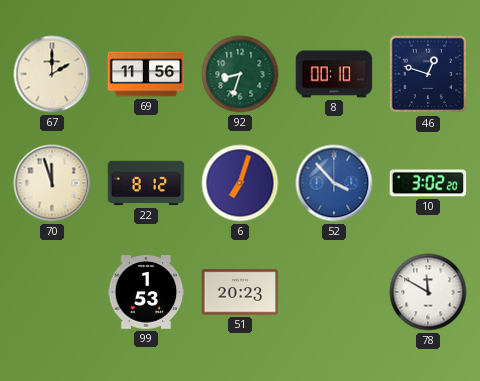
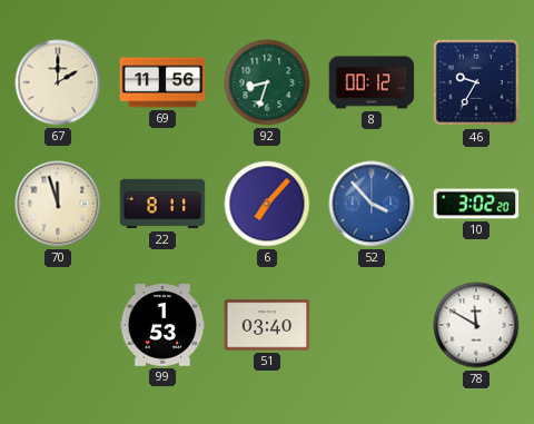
8: 00:10 -> 00:12 (372, 82)
46: 12:48 -> 9:35 (476, 82)
22: 8:12 -> 8:11 (162, 204)
6: 7:03 -> 7:07 (267, 204)
51: 20:23 -> 03:40 (267, 325)
